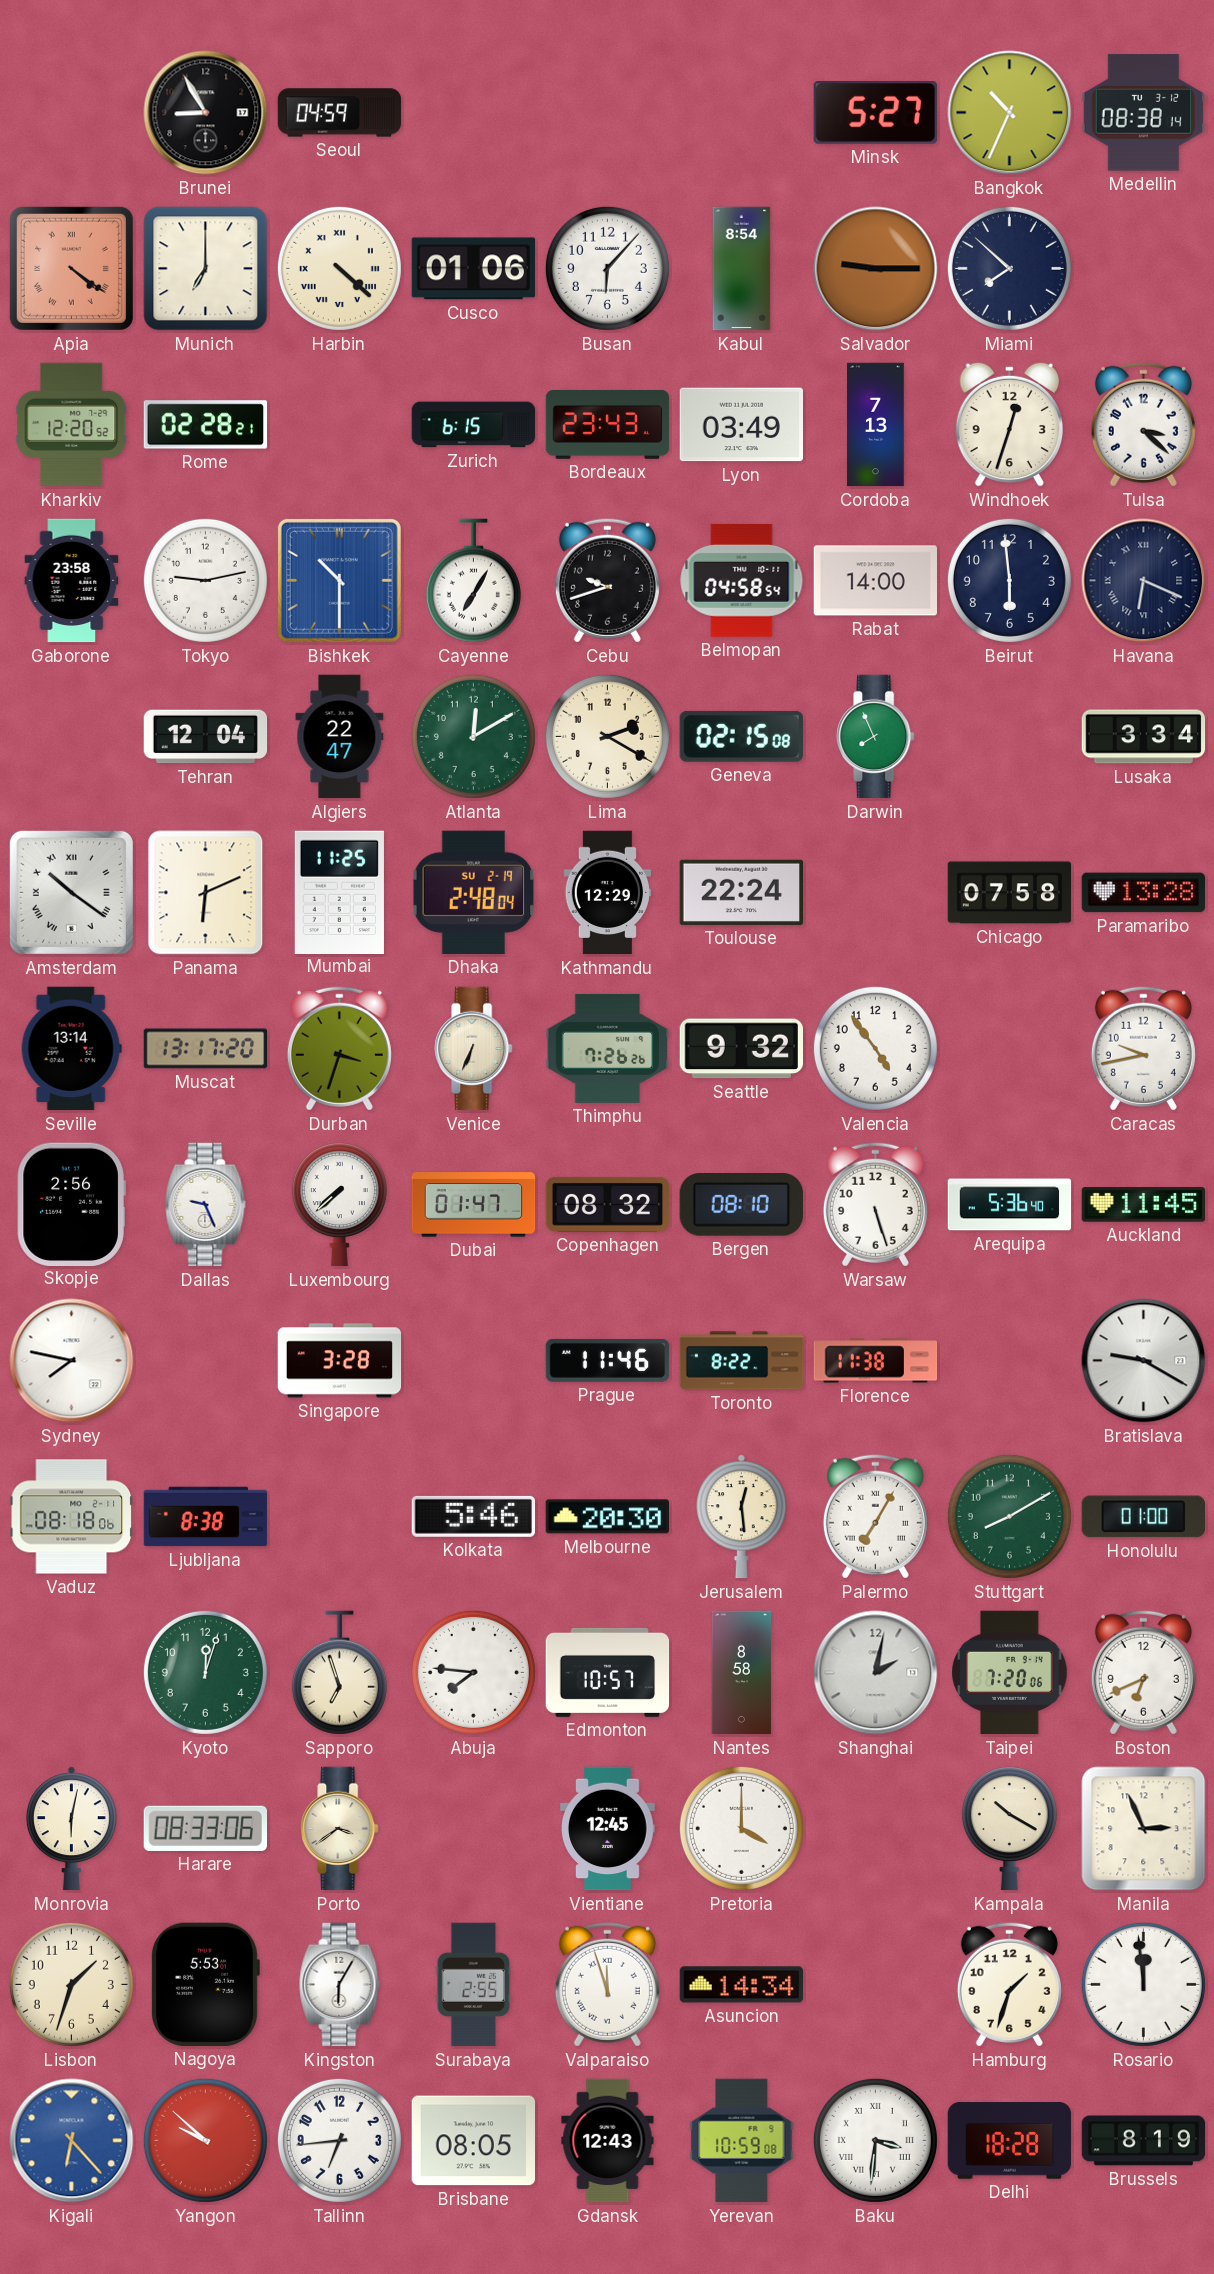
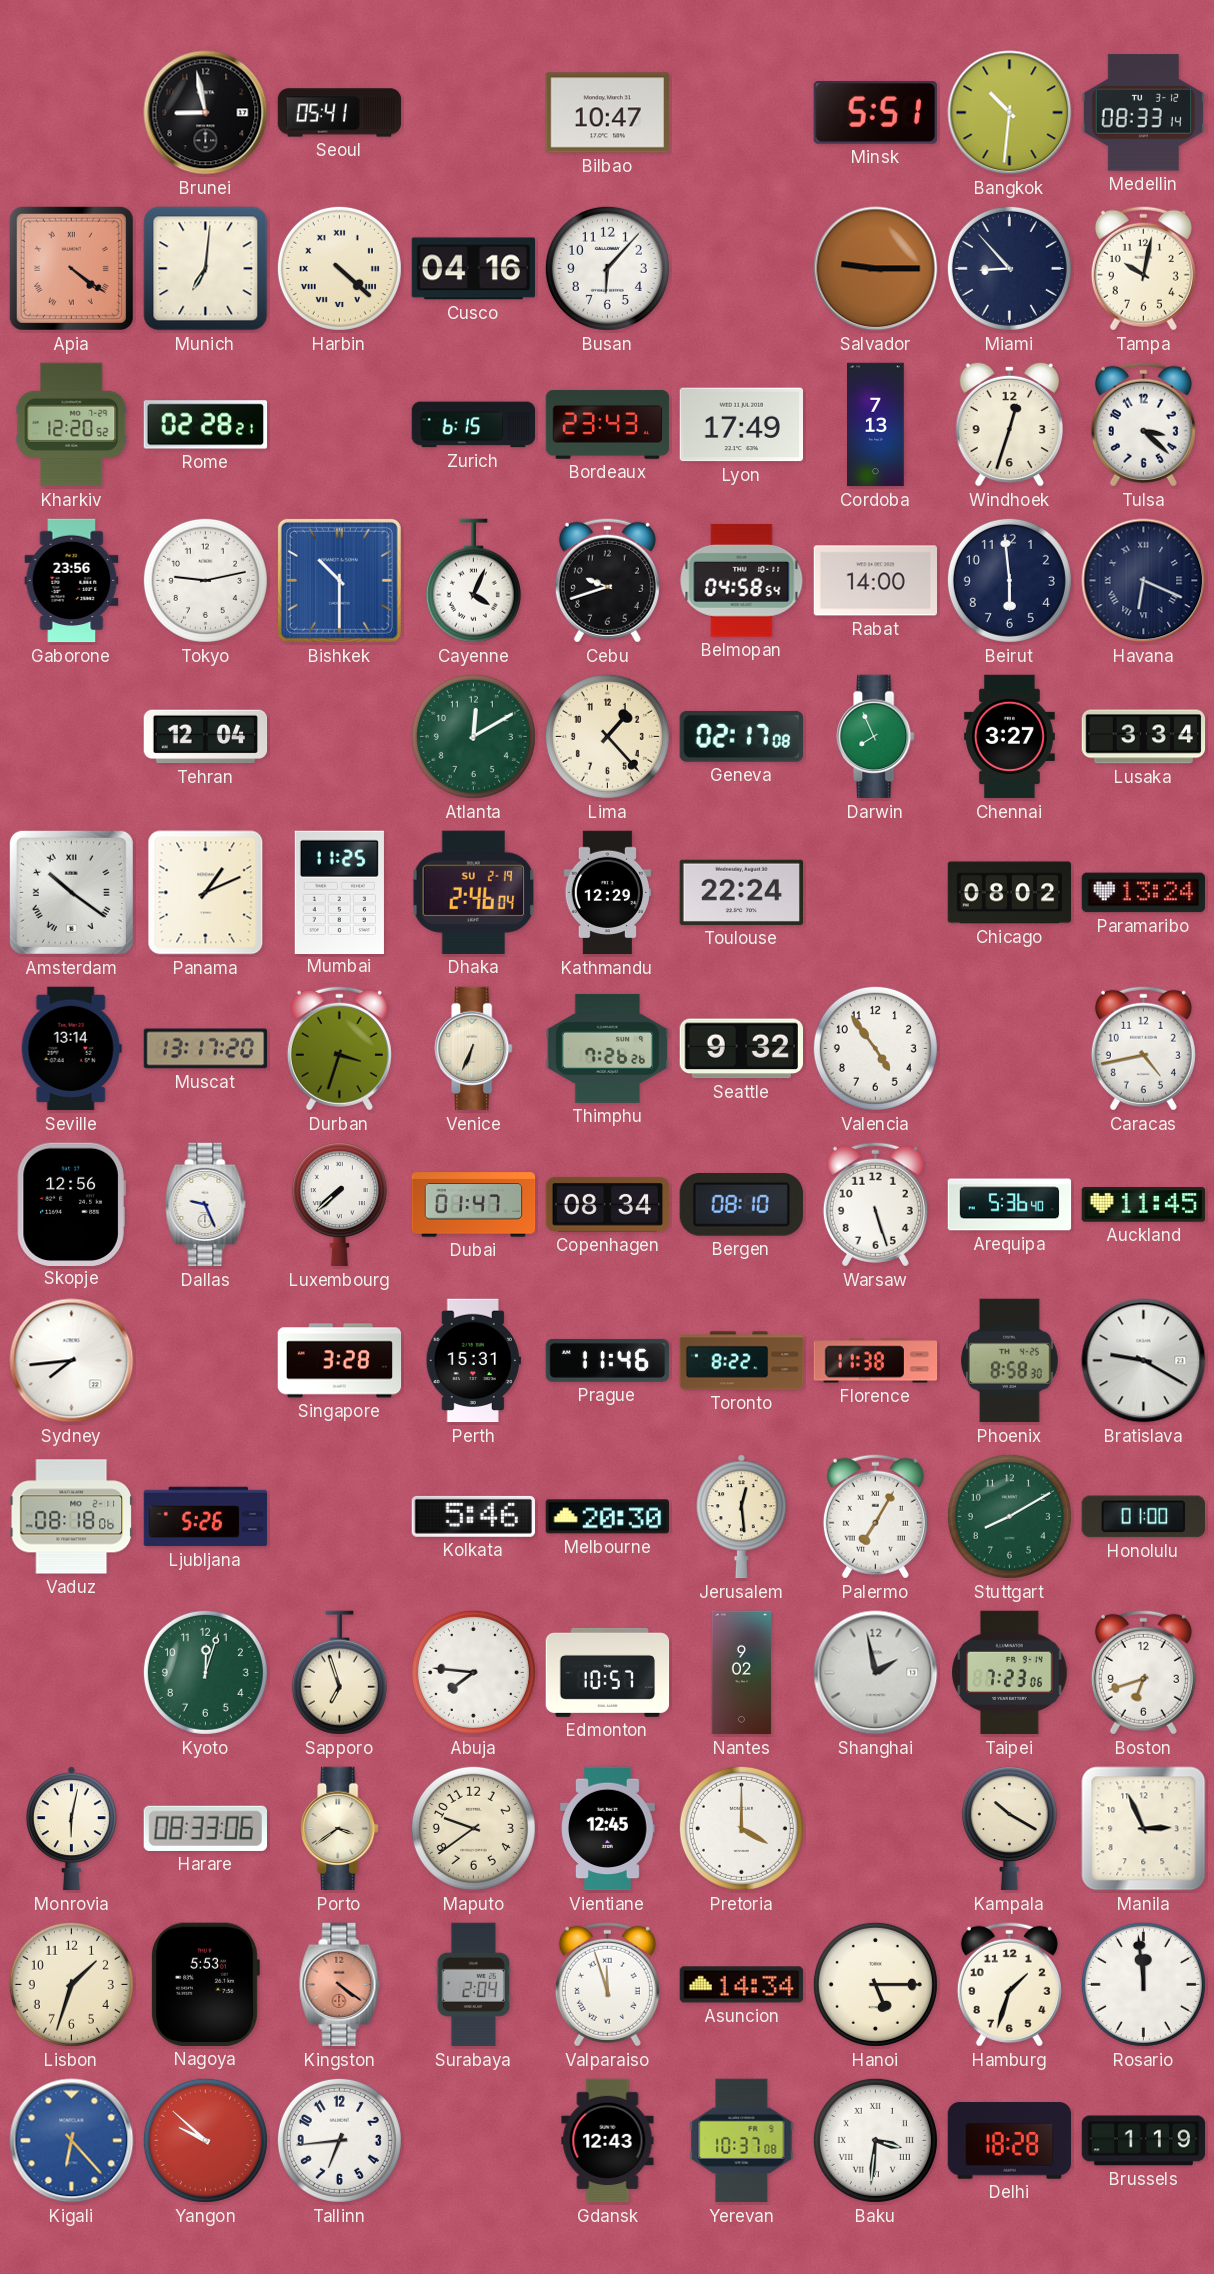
Brunei: 8:55 -> 8:58 (206, 113)
Seoul: 04:59 -> 05:41 (340, 113)
Bilbao: none -> 10:47 (608, 113)
Minsk: 5:27 -> 5:51 (875, 113)
Bangkok: 10:34 -> 10:31 (1010, 113)
Medellin: 08:38 -> 08:33 (1144, 113)
Munich: 7:00 -> 7:01 (206, 269)
Cusco: 01:06 -> 04:16 (474, 269)
Kabul: 8:54 -> none (742, 269)
Miami: 7:52 -> 8:53 (1009, 268)
Tampa: none -> 10:02 (1143, 268)
Lyon: 03:49 -> 17:49 (742, 425)
Gaborone: 23:58 -> 23:56 (72, 581)
Cayenne: 7:05 -> 4:04 (473, 581)
Algiers: 22:47 -> none (340, 737)
Lima: 2:20 -> 1:23 (607, 736)
Geneva: 02:15 -> 02:17 (741, 737)
Chennai: none -> 3:27 (1009, 737)
Panama: 6:11 -> 1:11 (206, 893)
Dhaka: 2:48 -> 2:46 (474, 892)
Chicago: 07:58 -> 08:02 (1010, 893)
Paramaribo: 13:28 -> 13:24 (1144, 893)
Caracas: 9:43 -> 4:43 (1143, 1048)
Skopje: 2:56 -> 12:56 (71, 1204)
Copenhagen: 08:32 -> 08:34 (608, 1204)
Sydney: 7:47 -> 7:44 (72, 1361)
Perth: none -> 15:31 (473, 1361)
Phoenix: none -> 8:58 (1010, 1361)
Ljubljana: 8:38 -> 5:26 (206, 1517)
Nantes: 8:58 -> 9:02 (742, 1673)
Shanghai: 2:02 -> 1:58 (876, 1673)
Taipei: 7:20 -> 7:23 (1010, 1673)
Boston: 6:41 -> 6:42 (1143, 1672)
Maputo: none -> 9:39 (473, 1828)
Kingston: 6:05 -> 4:21 (340, 1985)
Kingston dial: white -> salmon (340, 1985)
Surabaya: 2:55 -> 2:04 (473, 1985)
Hanoi: none -> 5:15 (875, 1984)
Brisbane: 08:05 -> none (474, 2141)
Yerevan: 10:59 -> 10:37 (742, 2141)
Brussels: 8:19 -> 1:19 (1144, 2141)
